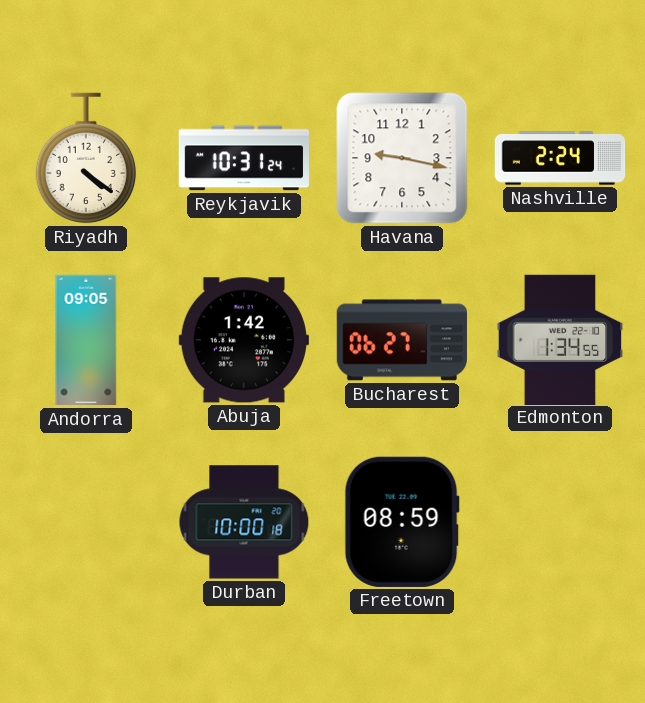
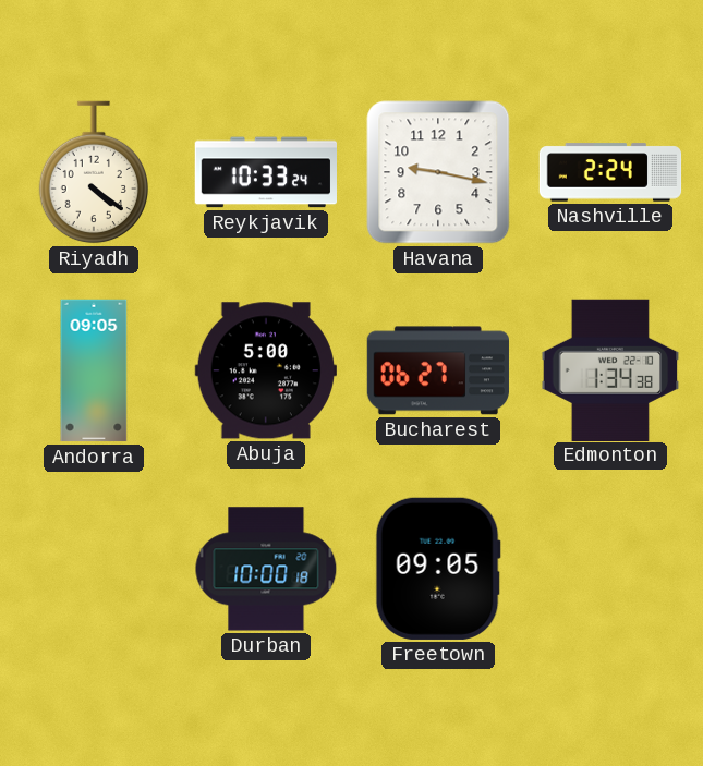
Reykjavik: 10:31 -> 10:33 (265, 172)
Abuja: 1:42 -> 5:00 (266, 370)
Edmonton: 1:34:55 -> 1:34:38 (610, 369)
Freetown: 08:59 -> 09:05 (438, 569)
